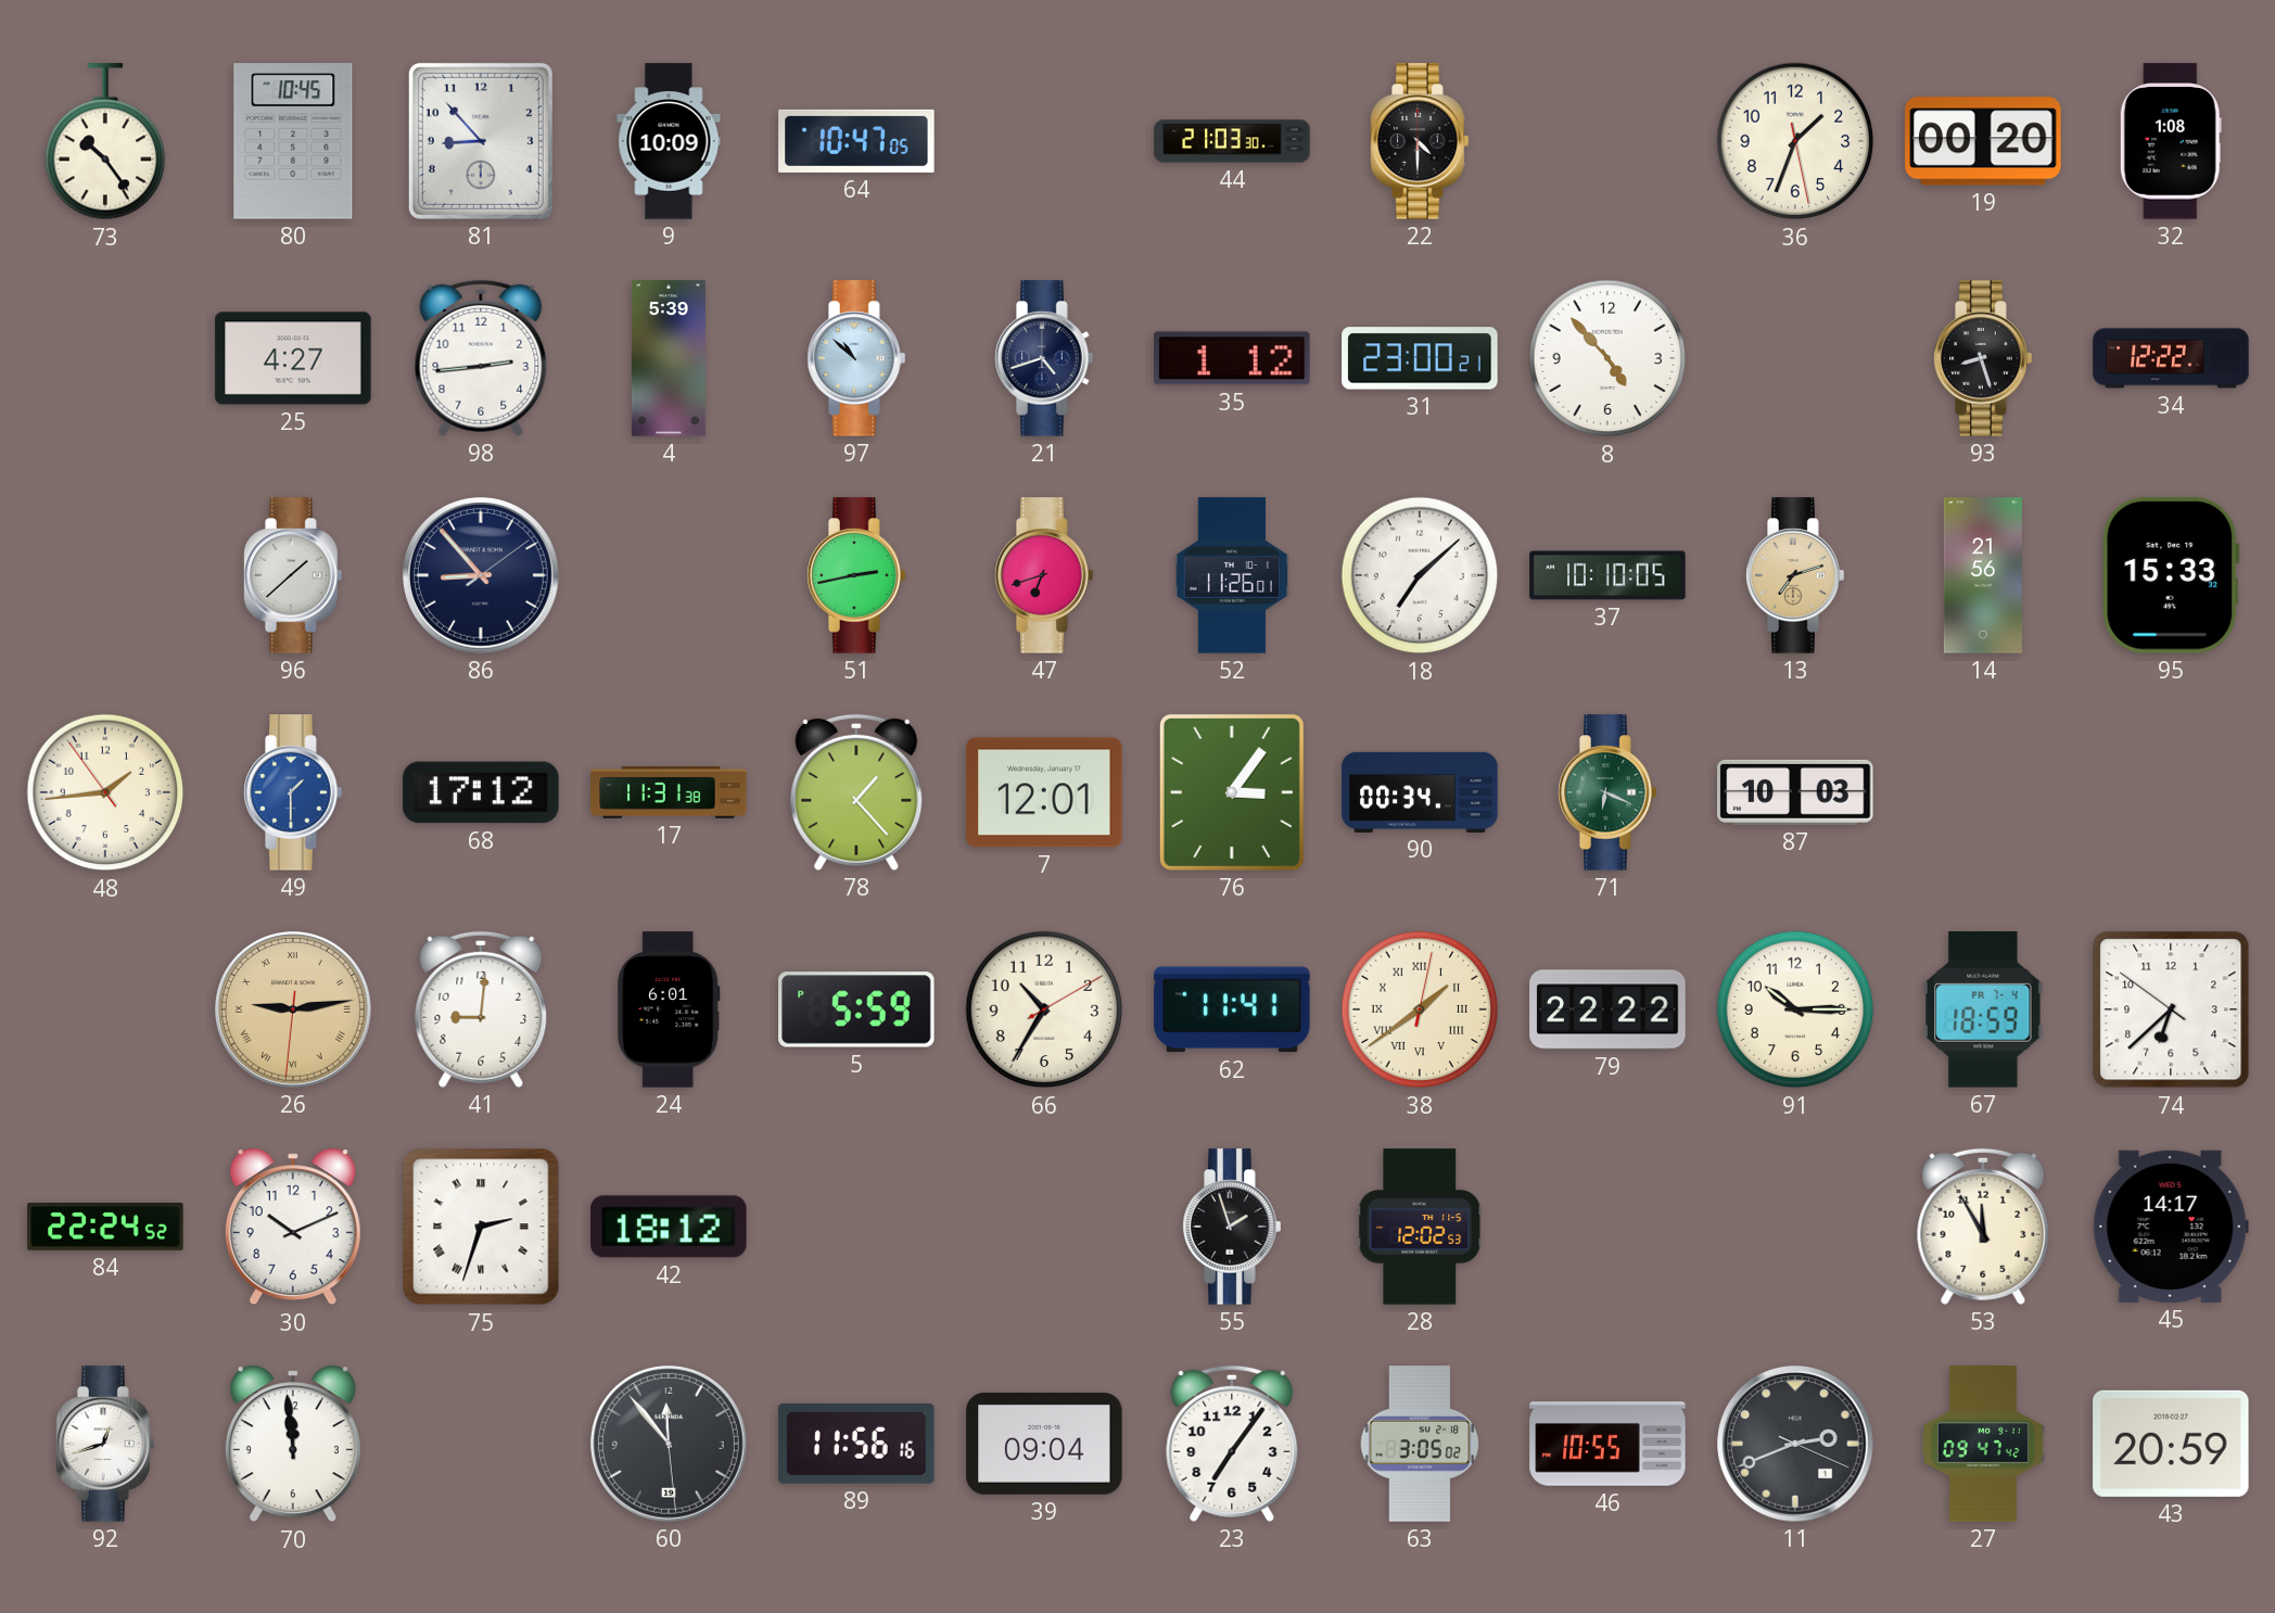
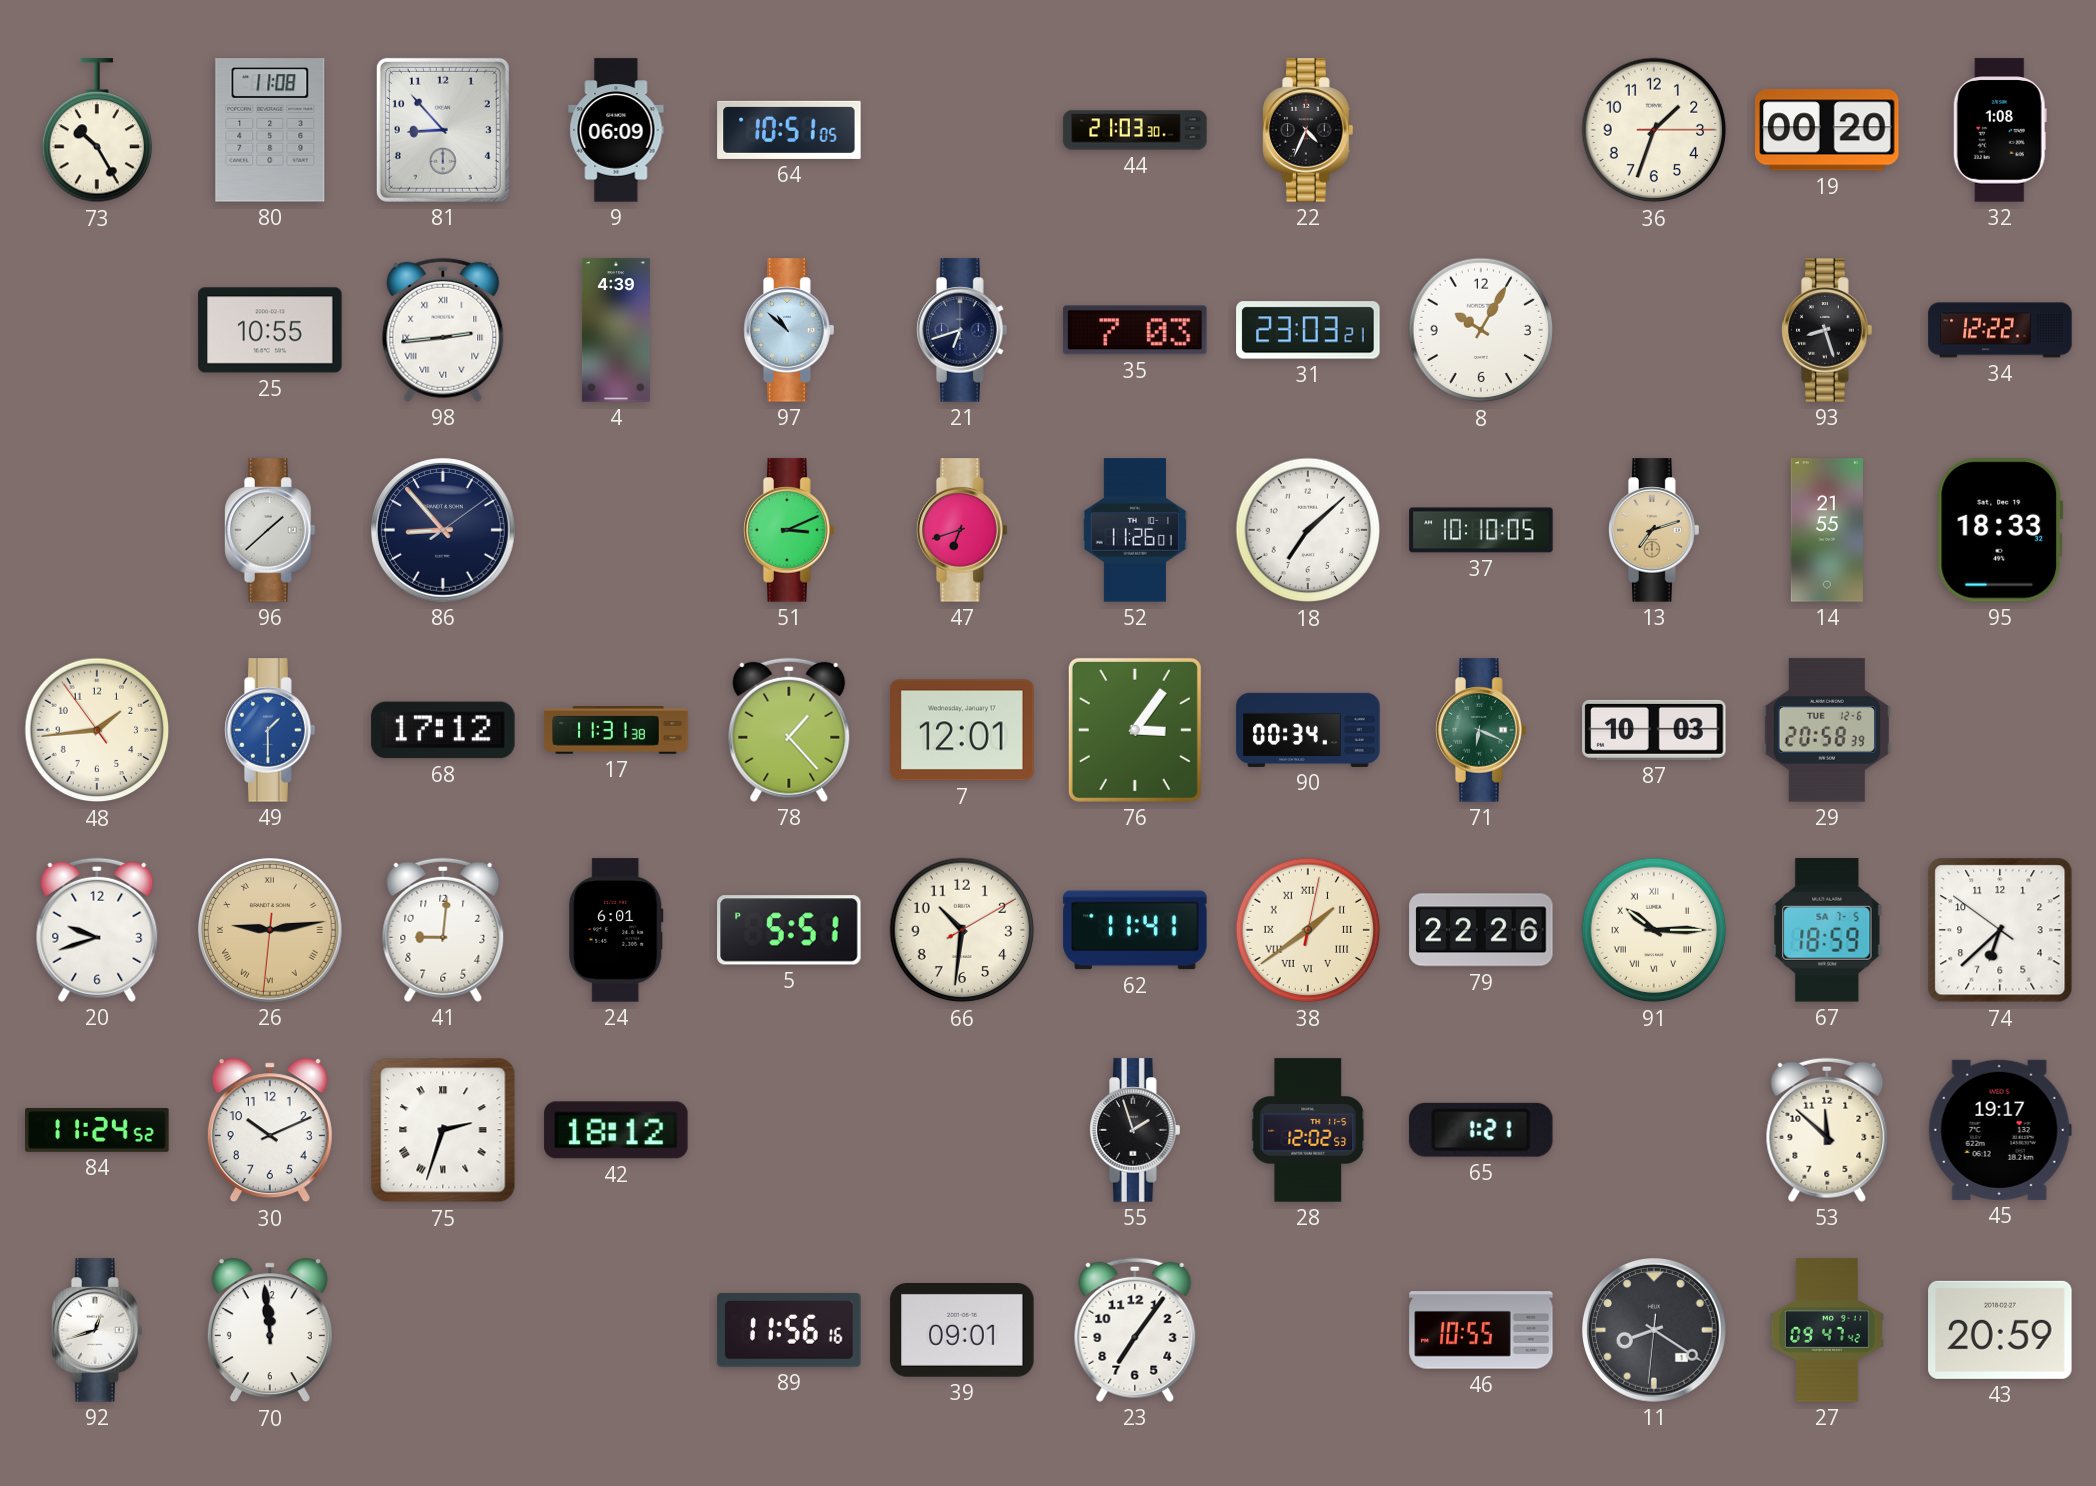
73: 10:24 -> 10:25 (97, 131)
80: 10:45 -> 11:08 (270, 130)
9: 10:09 -> 06:09 (616, 130)
64: 10:47 -> 10:51 (789, 130)
22: 4:30 -> 4:34 (1308, 130)
36: 1:33:28 -> 1:33:15 (1654, 130)
25: 4:27 -> 10:55 (270, 330)
98 numerals: Arabic -> Roman (443, 330)
4: 5:39 -> 4:39 (616, 330)
21: 4:42 -> 6:42 (962, 330)
35: 1:12 -> 7:03 (1135, 330)
31: 23:00 -> 23:03 (1308, 330)
8: 4:53 -> 10:05 (1481, 330)
51: 2:43 -> 3:11 (789, 530)
14: 21:56 -> 21:55 (1827, 530)
95: 15:33 -> 18:33 (2000, 530)
29: none -> 20:58 (1827, 730)
20: none -> 9:42 (97, 930)
5: 5:59 -> 5:51 (789, 930)
66: 10:35 -> 10:31 (962, 930)
79: 22:22 -> 22:26 (1481, 930)
91 numerals: Arabic -> Roman (1654, 930)
67 date: FR 7-4 -> SA 7-5 (1827, 930)
84: 22:24 -> 11:24 (97, 1130)
65: none -> 1:21 (1481, 1130)
53: 11:55 -> 11:52 (1827, 1130)
45: 14:17 -> 19:17 (2000, 1130)
60: 11:53 -> none (670, 1445)
39: 09:04 -> 09:01 (962, 1331)
63: 3:05 -> none (1420, 1444)
11: 2:41 -> 8:20 (1655, 1331)
